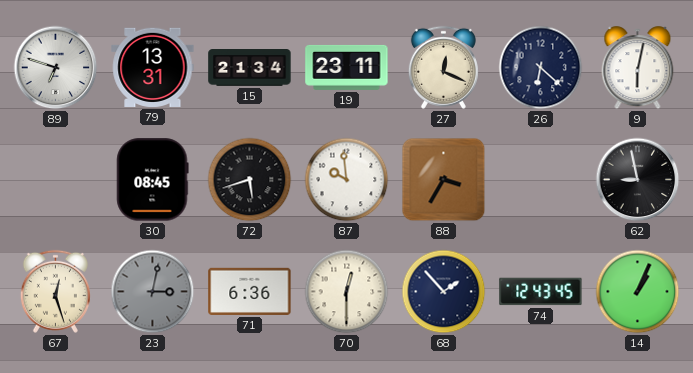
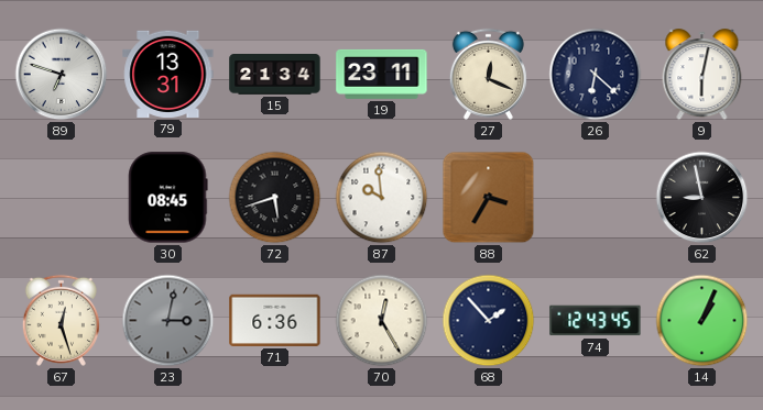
70: 12:30 -> 12:25 (382, 321)
